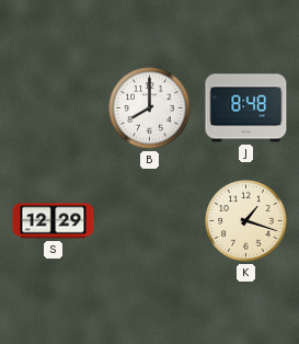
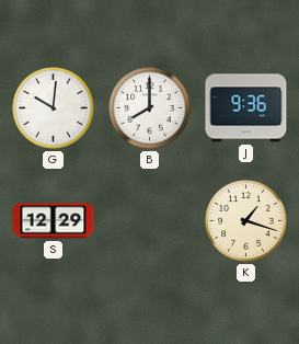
G: none -> 10:01 (54, 108)
J: 8:48 -> 9:36 (246, 108)
